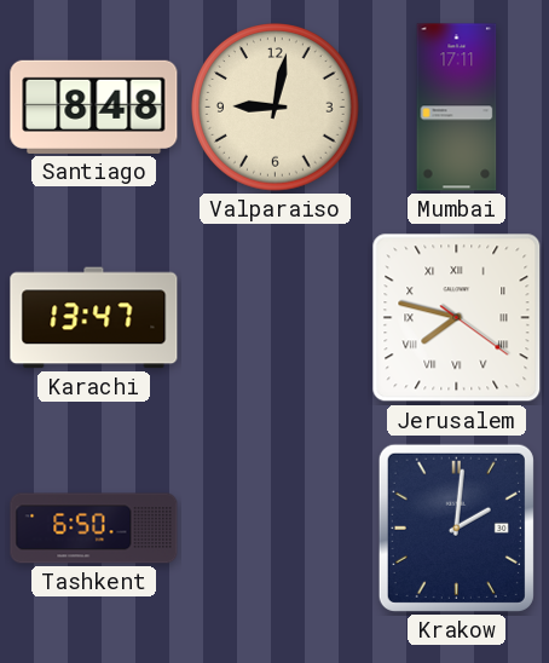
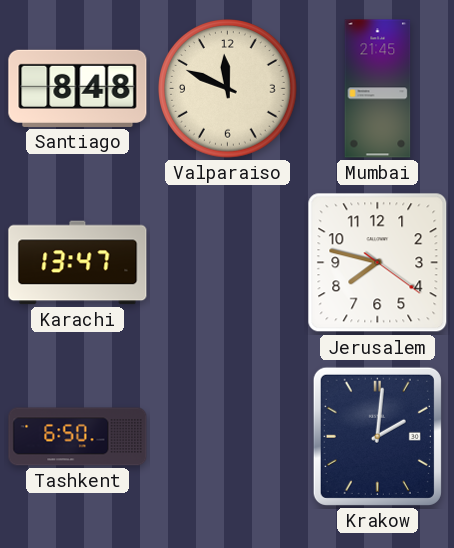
Valparaiso: 9:02 -> 11:49 (228, 89)
Mumbai: 17:11 -> 21:45 (378, 89)
Jerusalem numerals: Roman -> Arabic (378, 263)
